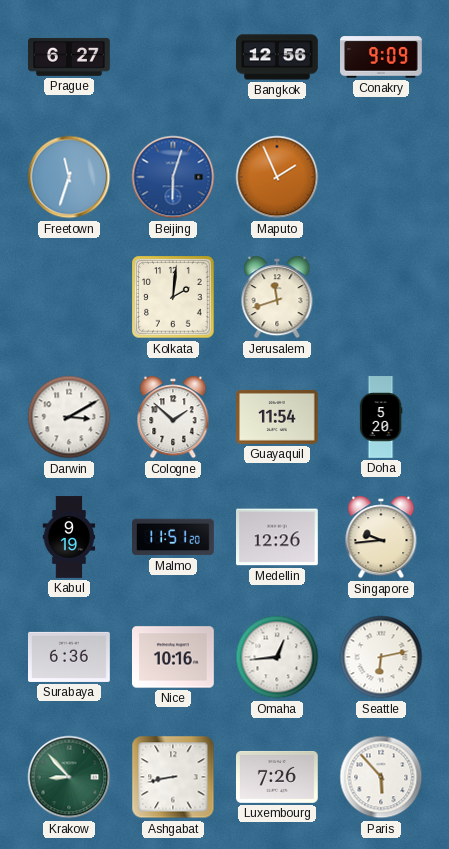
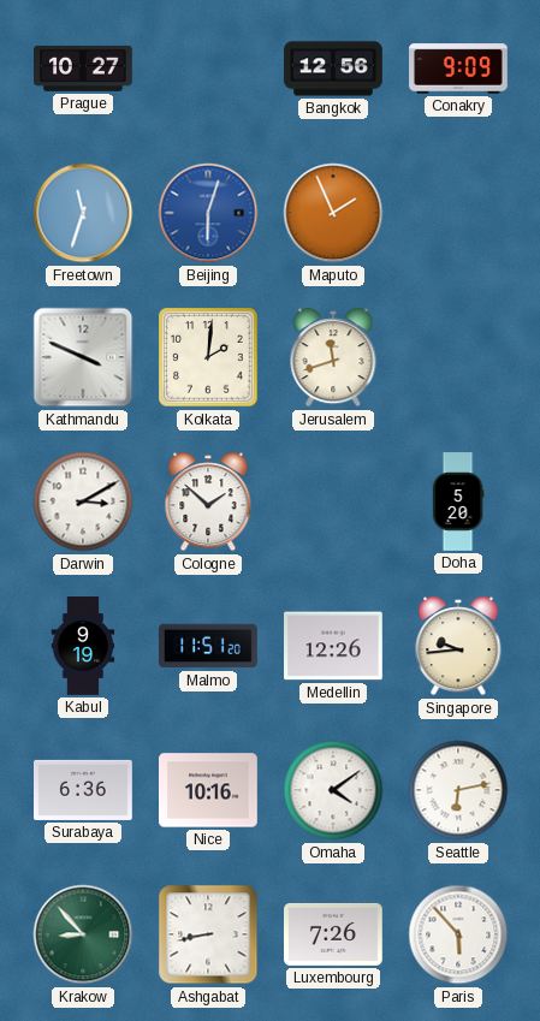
Prague: 6:27 -> 10:27 (84, 69)
Kathmandu: none -> 3:49 (83, 357)
Guayaquil: 11:54 -> none (278, 417)
Omaha: 12:44 -> 4:09 (333, 790)
